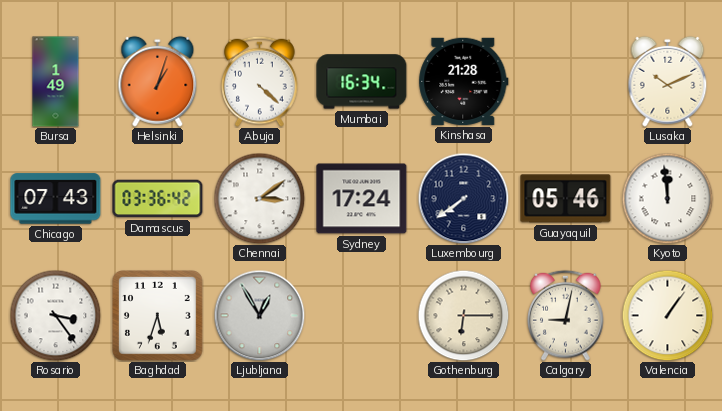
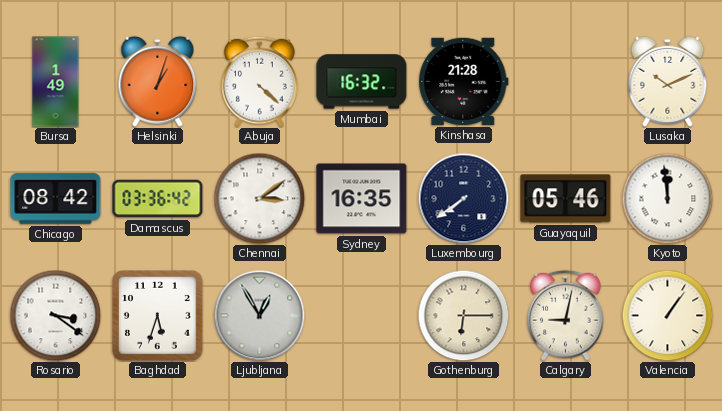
Mumbai: 16:34 -> 16:32 (362, 82)
Chicago: 07:43 -> 08:42 (56, 199)
Sydney: 17:24 -> 16:35 (362, 199)
Rosario: 3:24 -> 3:21 (55, 315)
